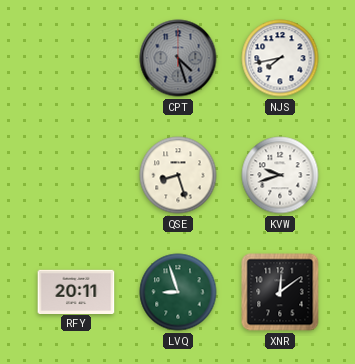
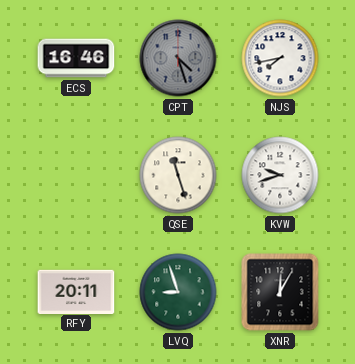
ECS: none -> 16:46 (76, 58)
QSE: 8:27 -> 11:27 (178, 175)
XNR: 12:09 -> 12:05 (280, 292)
